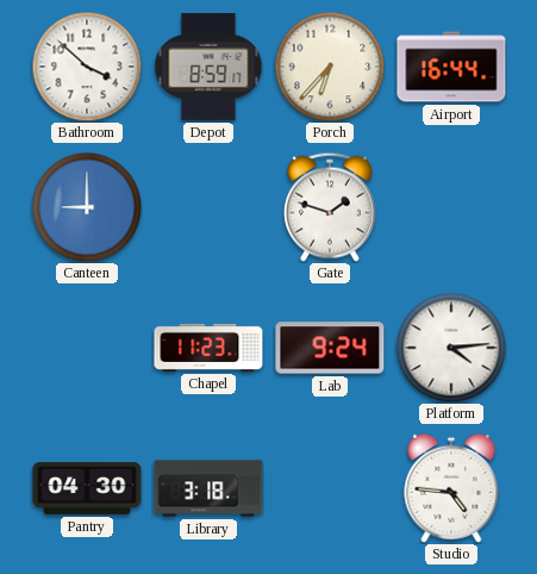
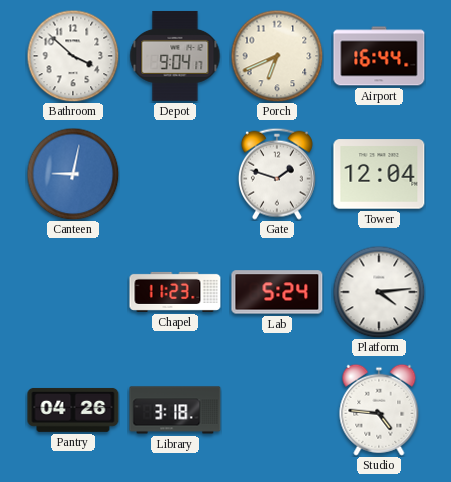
Depot: 8:59 -> 9:04 (175, 56)
Porch: 6:37 -> 6:41 (277, 56)
Canteen: 9:00 -> 9:02 (73, 174)
Tower: none -> 12:04 (379, 174)
Lab: 9:24 -> 5:24 (277, 292)
Pantry: 04:30 -> 04:26 (73, 410)
